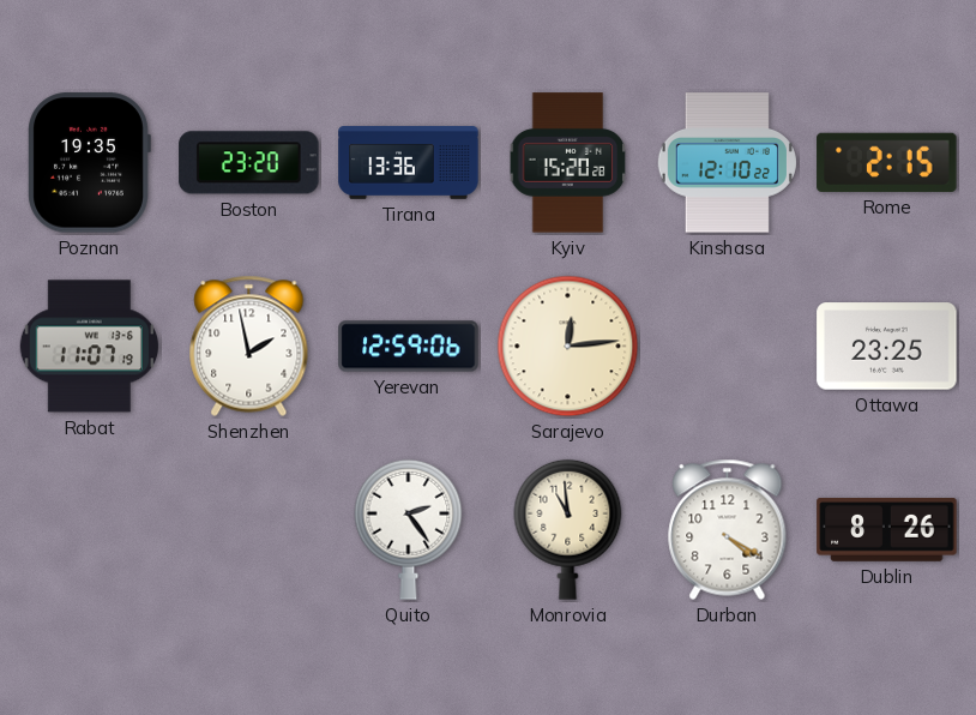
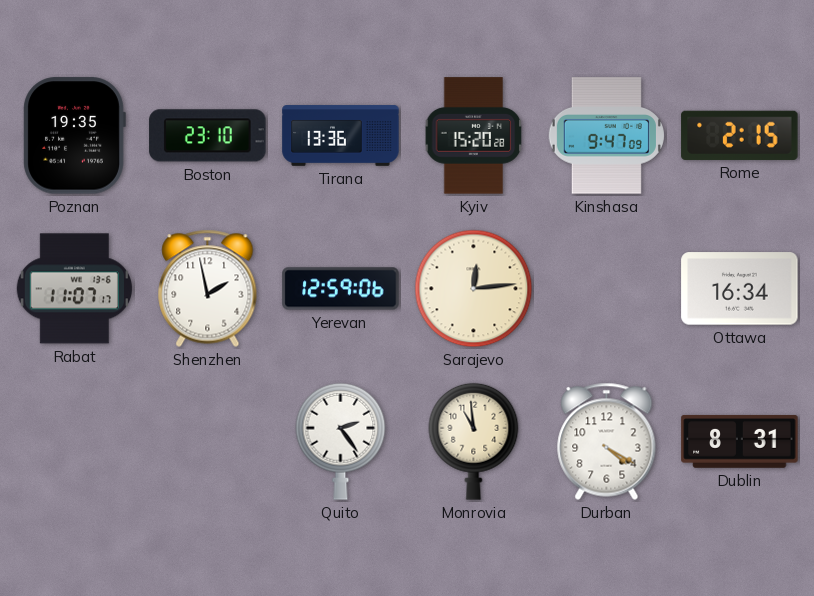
Boston: 23:20 -> 23:10 (208, 136)
Kinshasa: 12:10 -> 9:47 (606, 136)
Rabat: 11:07:19 -> 11:07:17 (74, 289)
Ottawa: 23:25 -> 16:34 (740, 289)
Dublin: 8:26 -> 8:31 (740, 441)
